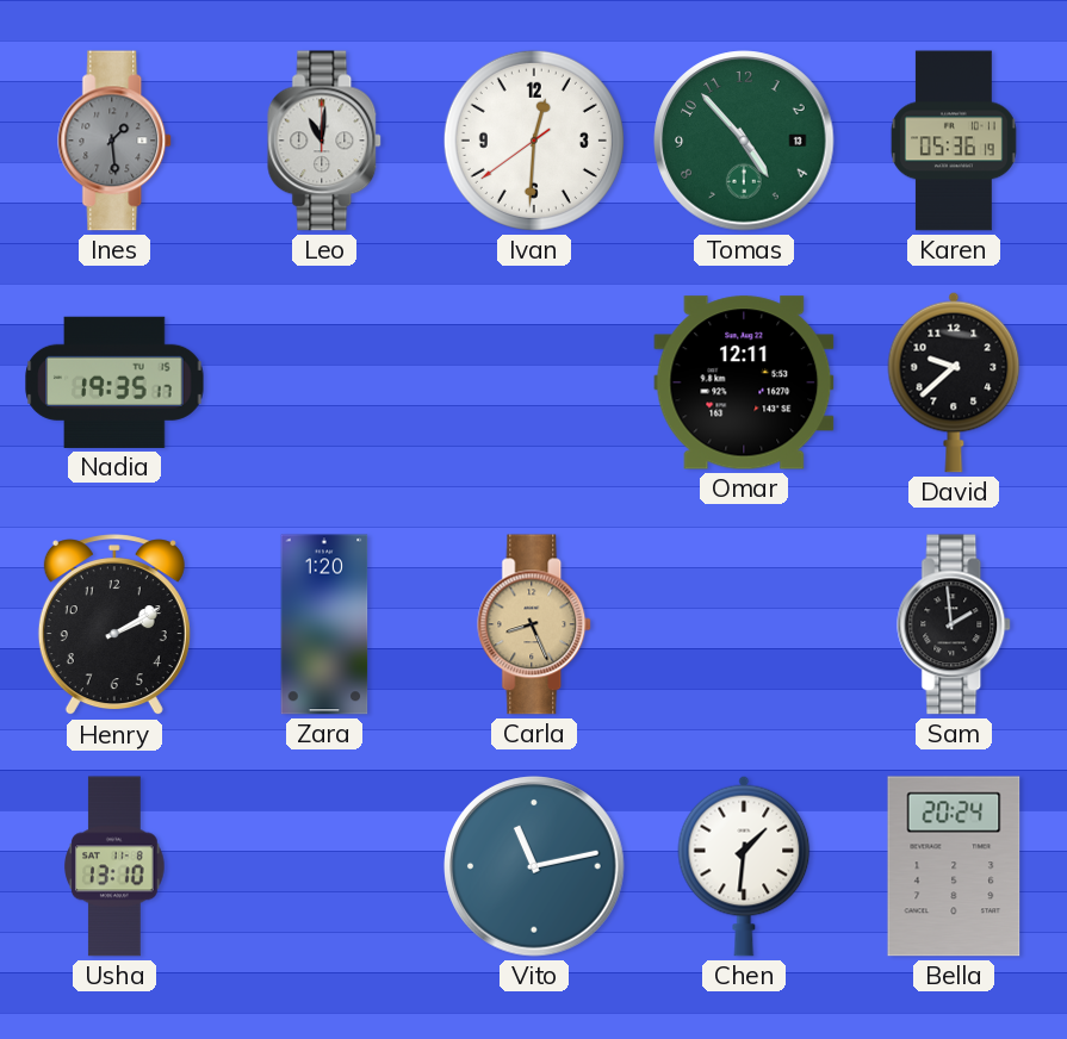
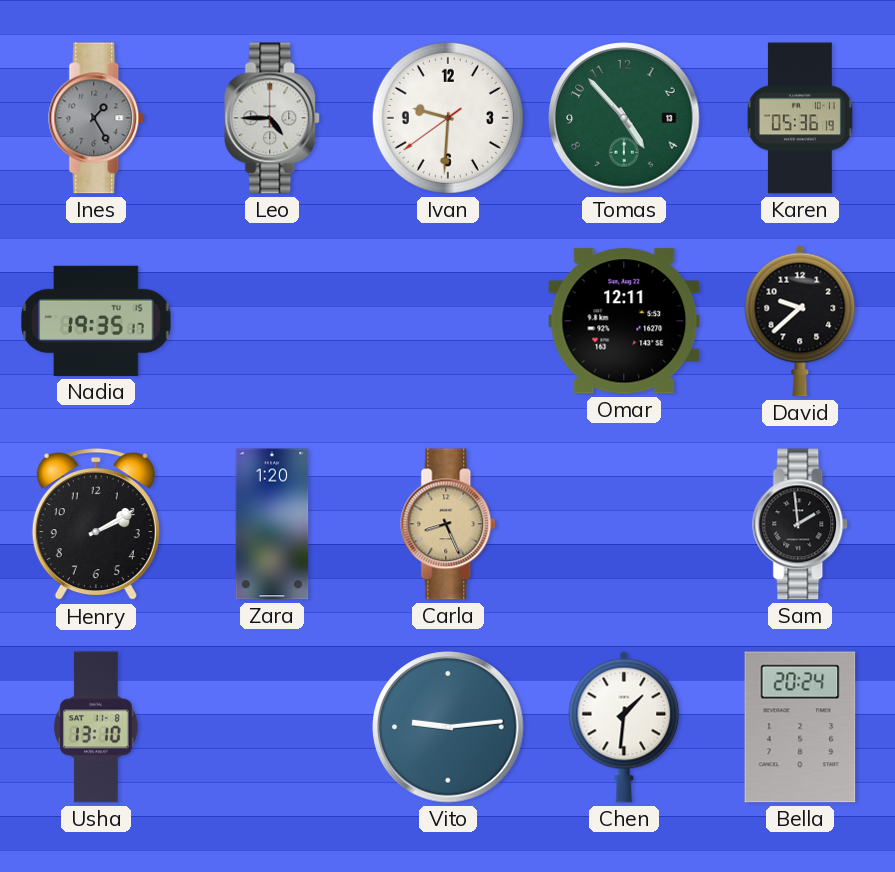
Ines: 1:29 -> 1:25 (97, 118)
Leo: 11:01 -> 4:45 (273, 118)
Ivan: 12:30 -> 9:30 (448, 118)
Vito: 11:13 -> 9:14 (448, 727)
